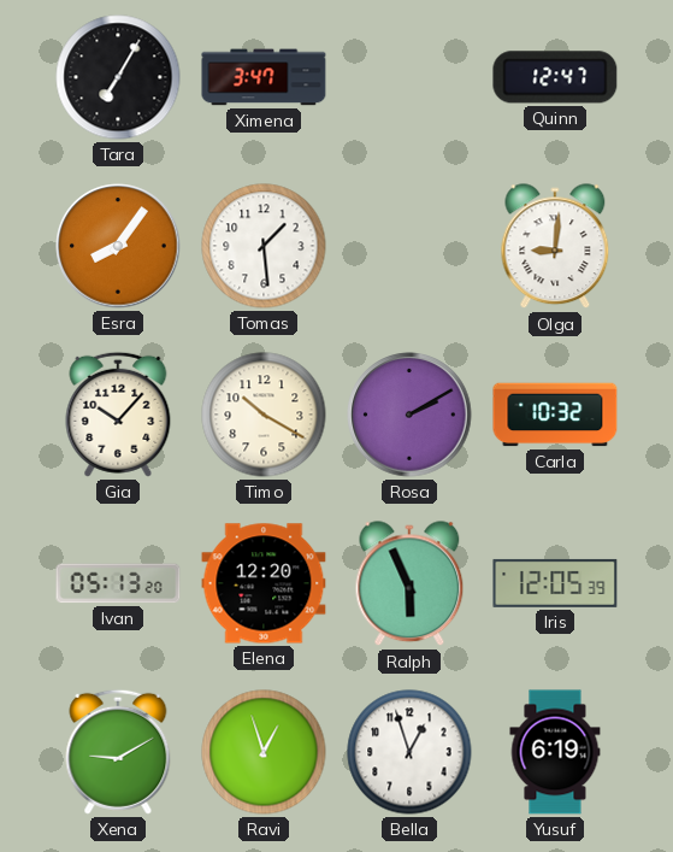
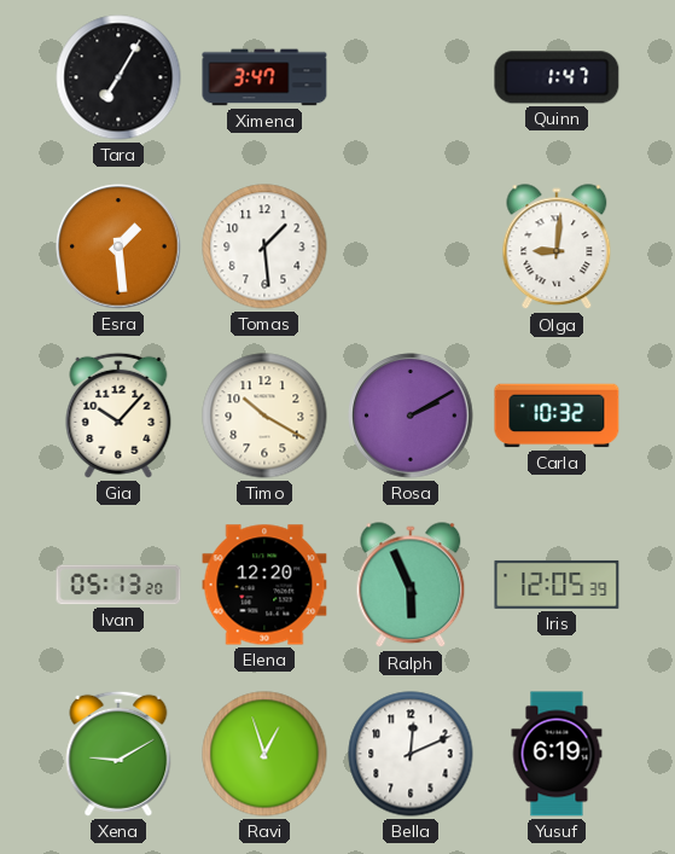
Quinn: 12:47 -> 1:47 (557, 77)
Esra: 8:06 -> 1:29 (118, 246)
Bella: 12:57 -> 12:11 (411, 754)
